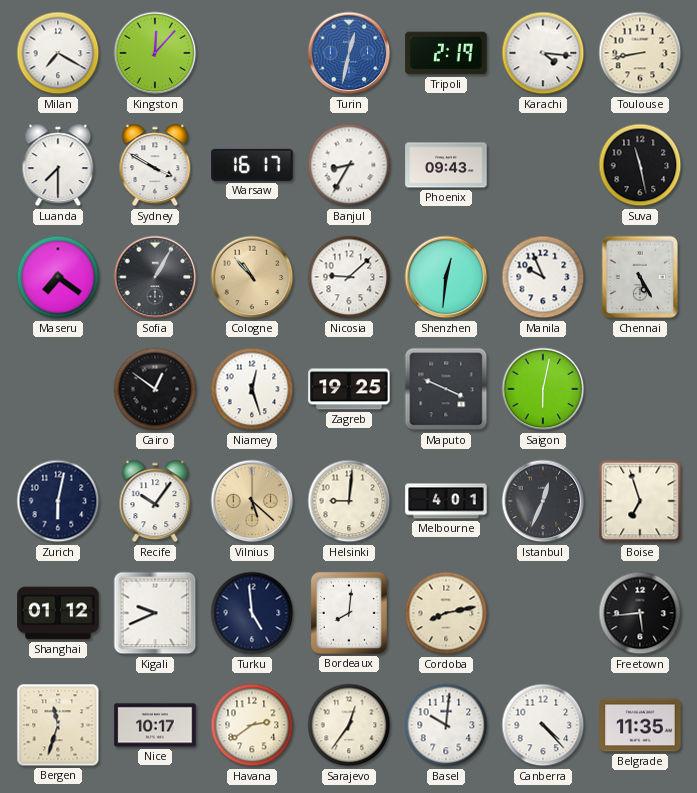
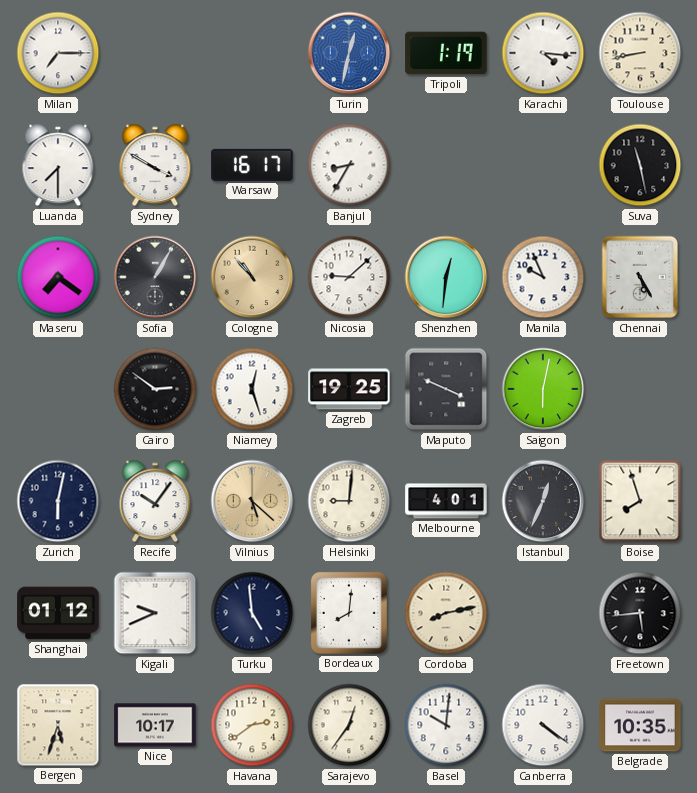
Milan: 7:20 -> 7:15 (58, 53)
Kingston: 12:07 -> none (155, 53)
Tripoli: 2:19 -> 1:19 (446, 53)
Phoenix: 09:43 -> none (446, 165)
Cairo: 12:51 -> 2:51 (155, 389)
Boise: 6:57 -> 7:57 (640, 501)
Bergen: 11:33 -> 5:33 (58, 725)
Canberra: 4:23 -> 4:21 (543, 725)
Belgrade: 11:35 -> 10:35 (640, 725)
